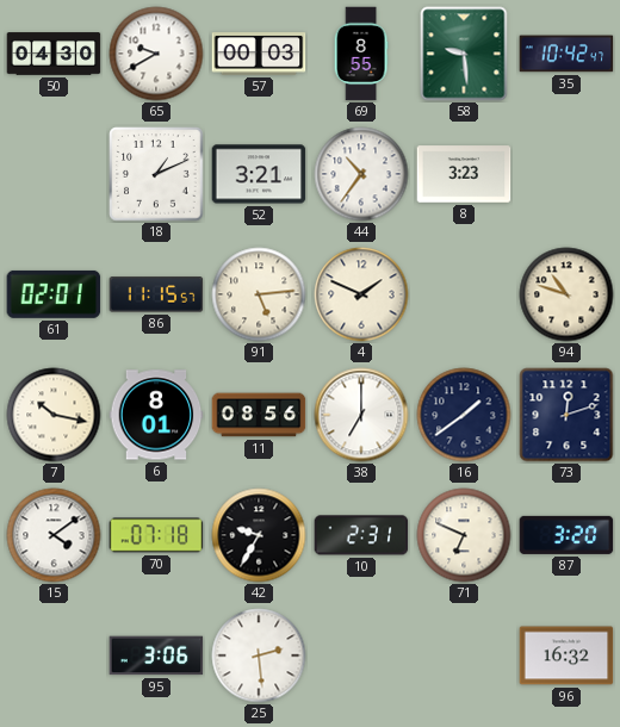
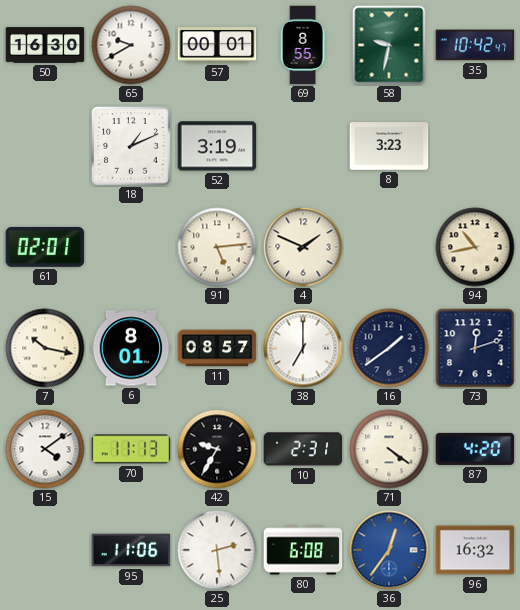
50: 04:30 -> 16:30 (45, 45)
57: 00:03 -> 00:01 (217, 45)
58: 9:29 -> 9:32 (389, 45)
52: 3:21 -> 3:19 (217, 146)
44: 10:36 -> none (361, 174)
86: 11:15 -> none (156, 294)
94: 10:48 -> 10:43 (475, 247)
11: 08:56 -> 08:57 (217, 348)
70: 07:18 -> 11:13 (131, 449)
71: 6:49 -> 4:21 (389, 449)
87: 3:20 -> 4:20 (475, 449)
95: 3:06 -> 11:06 (131, 550)
80: none -> 6:08 (303, 550)
36: none -> 12:36 (389, 550)
